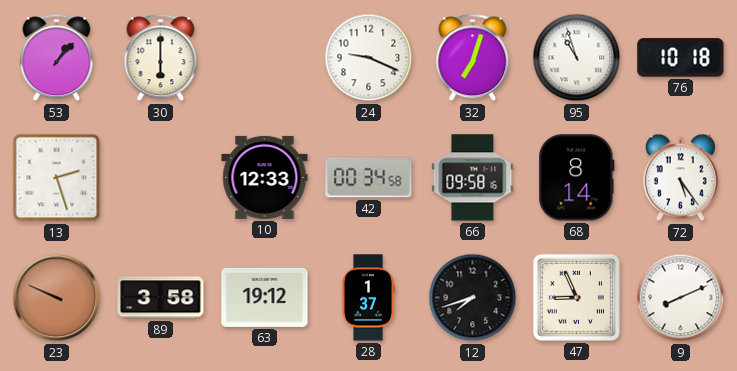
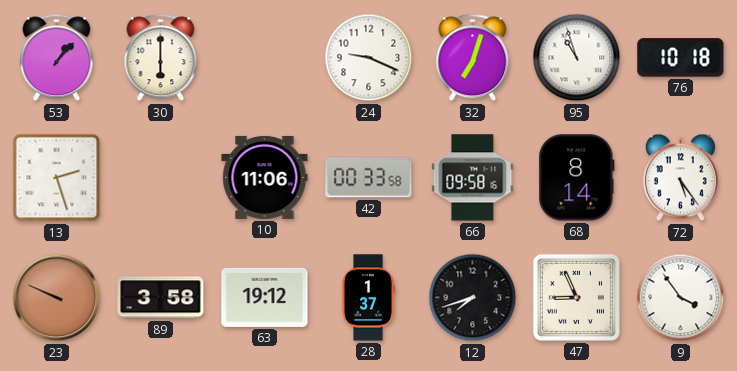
10: 12:33 -> 11:06 (265, 177)
42: 00:34 -> 00:33 (369, 178)
9: 8:11 -> 3:54 (681, 298)
